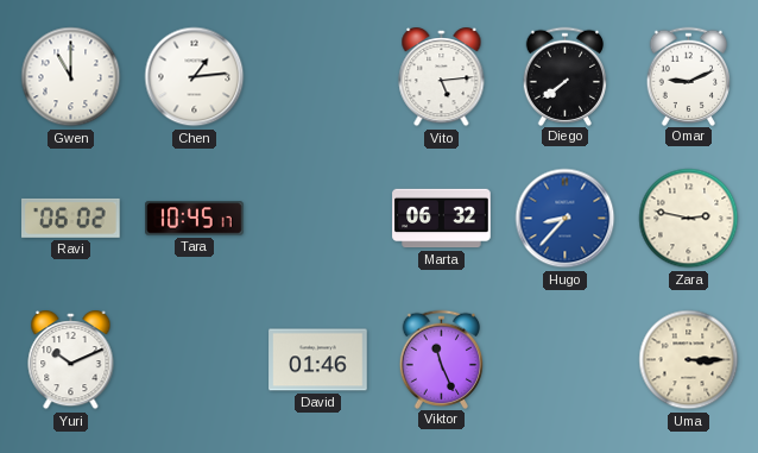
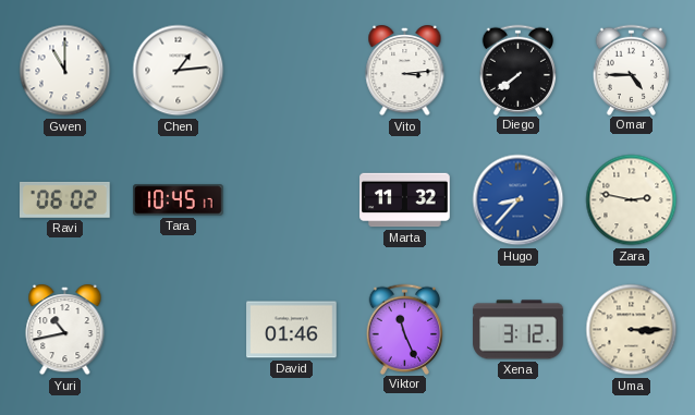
Vito: 5:14 -> 3:14 (405, 72)
Omar: 9:11 -> 4:45 (632, 70)
Marta: 06:32 -> 11:32 (405, 200)
Yuri: 10:11 -> 10:43 (65, 331)
Xena: none -> 3:12 (519, 330)
